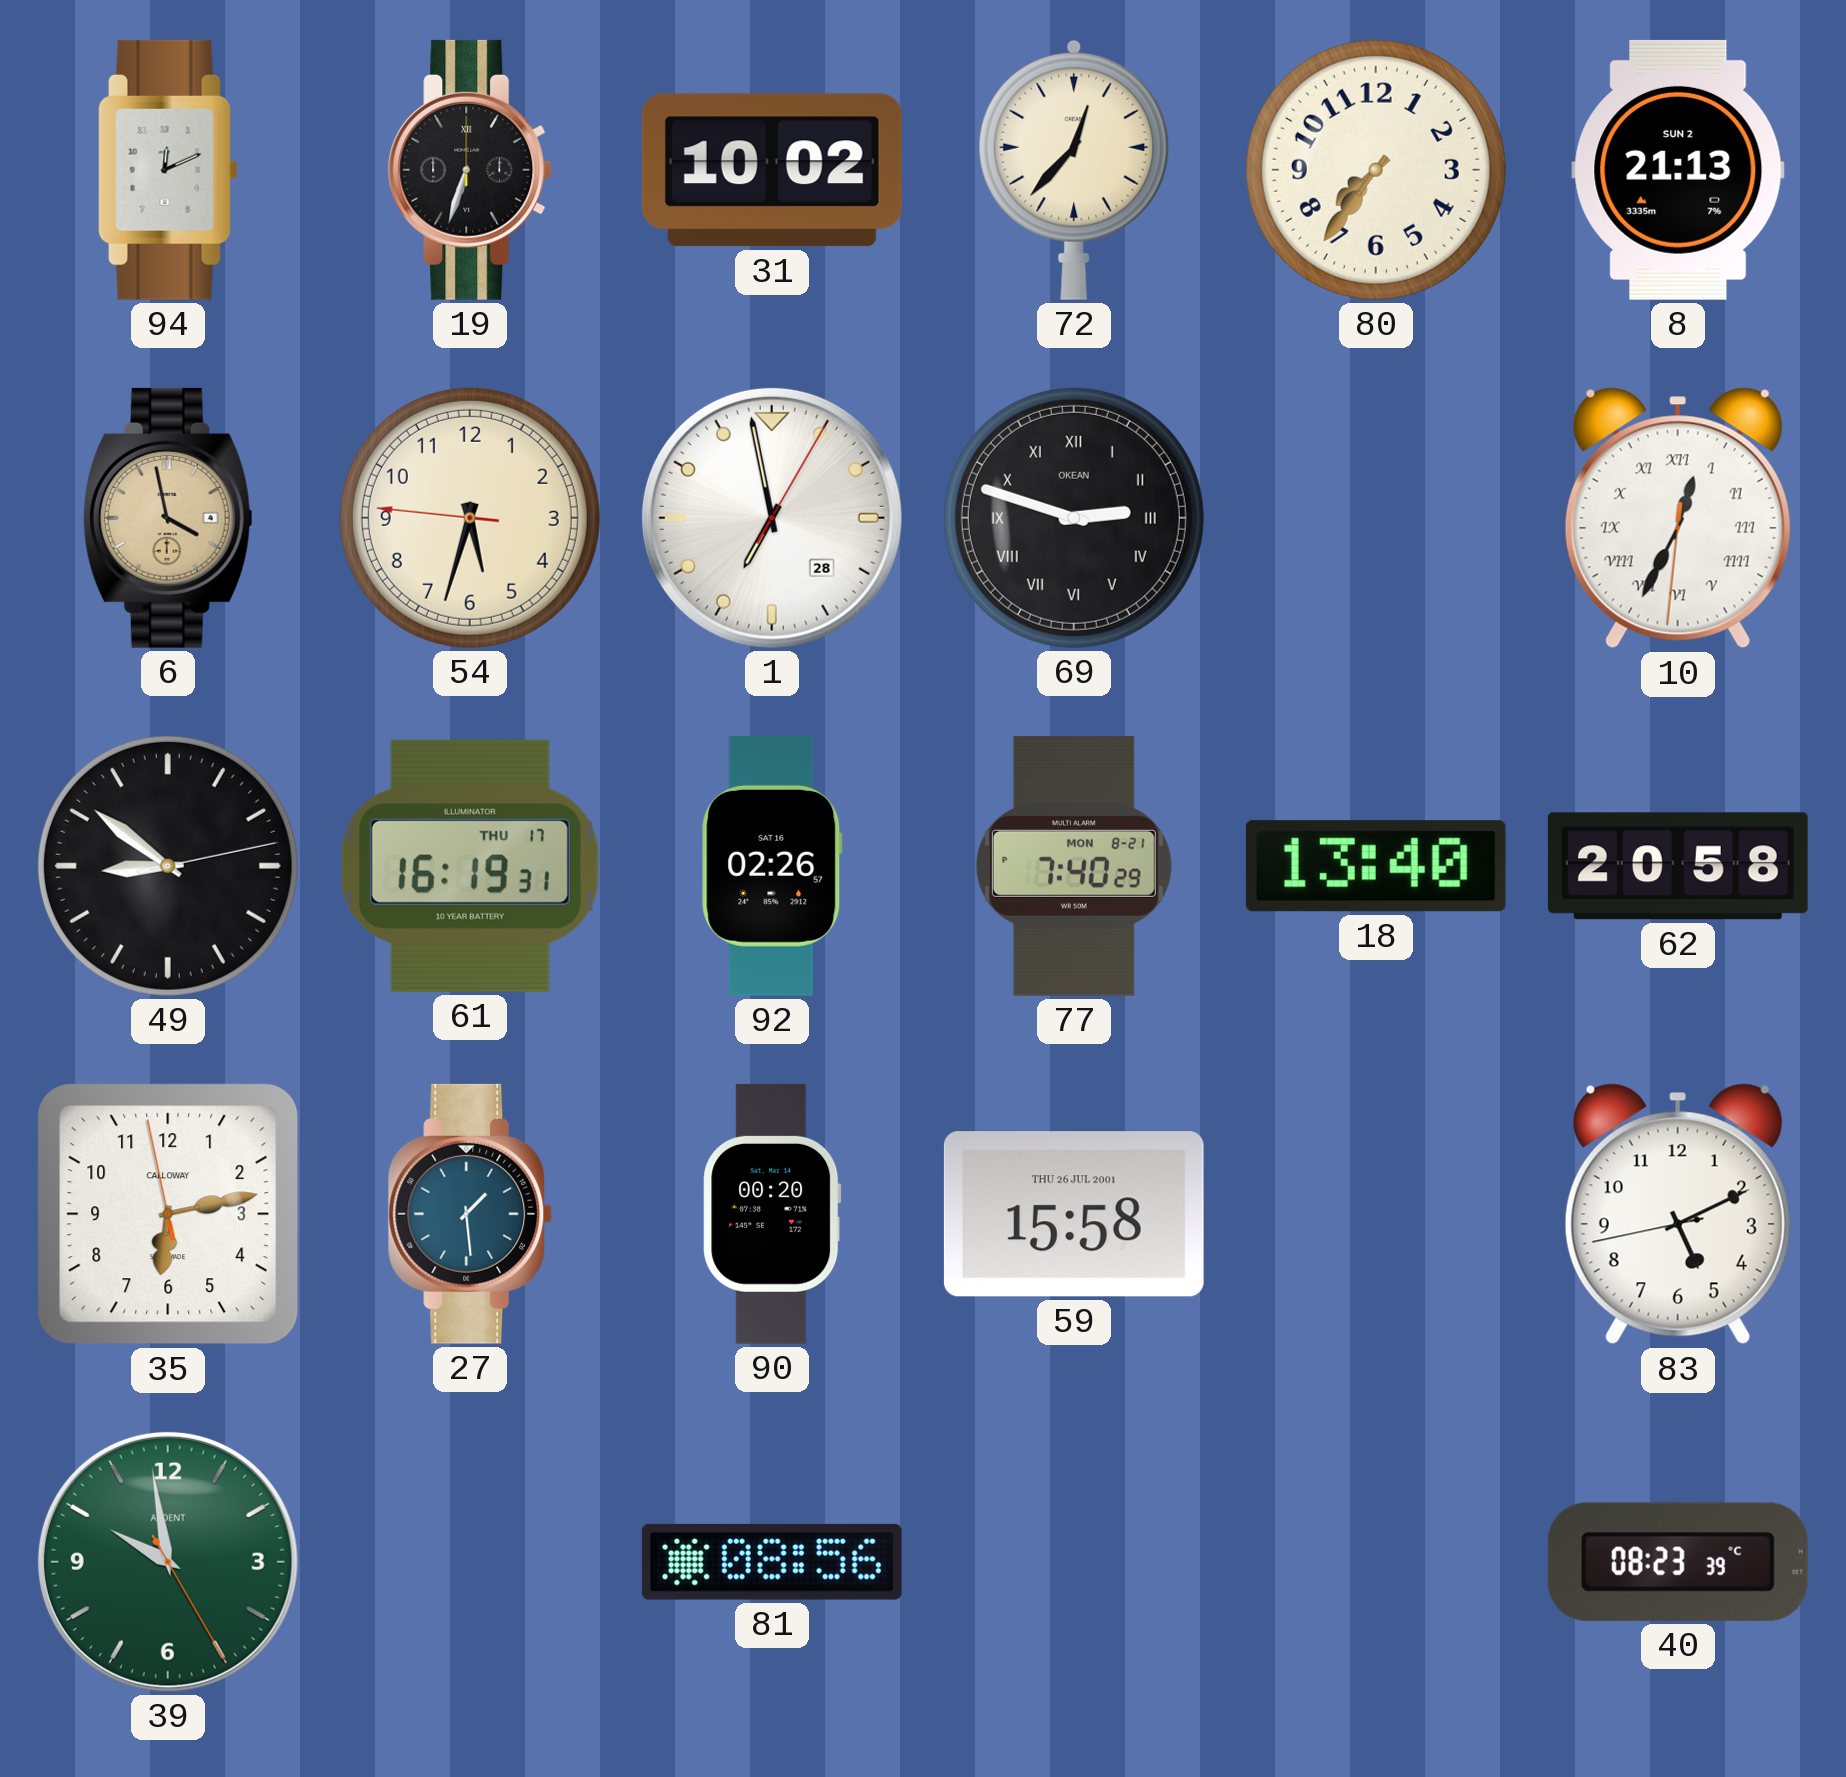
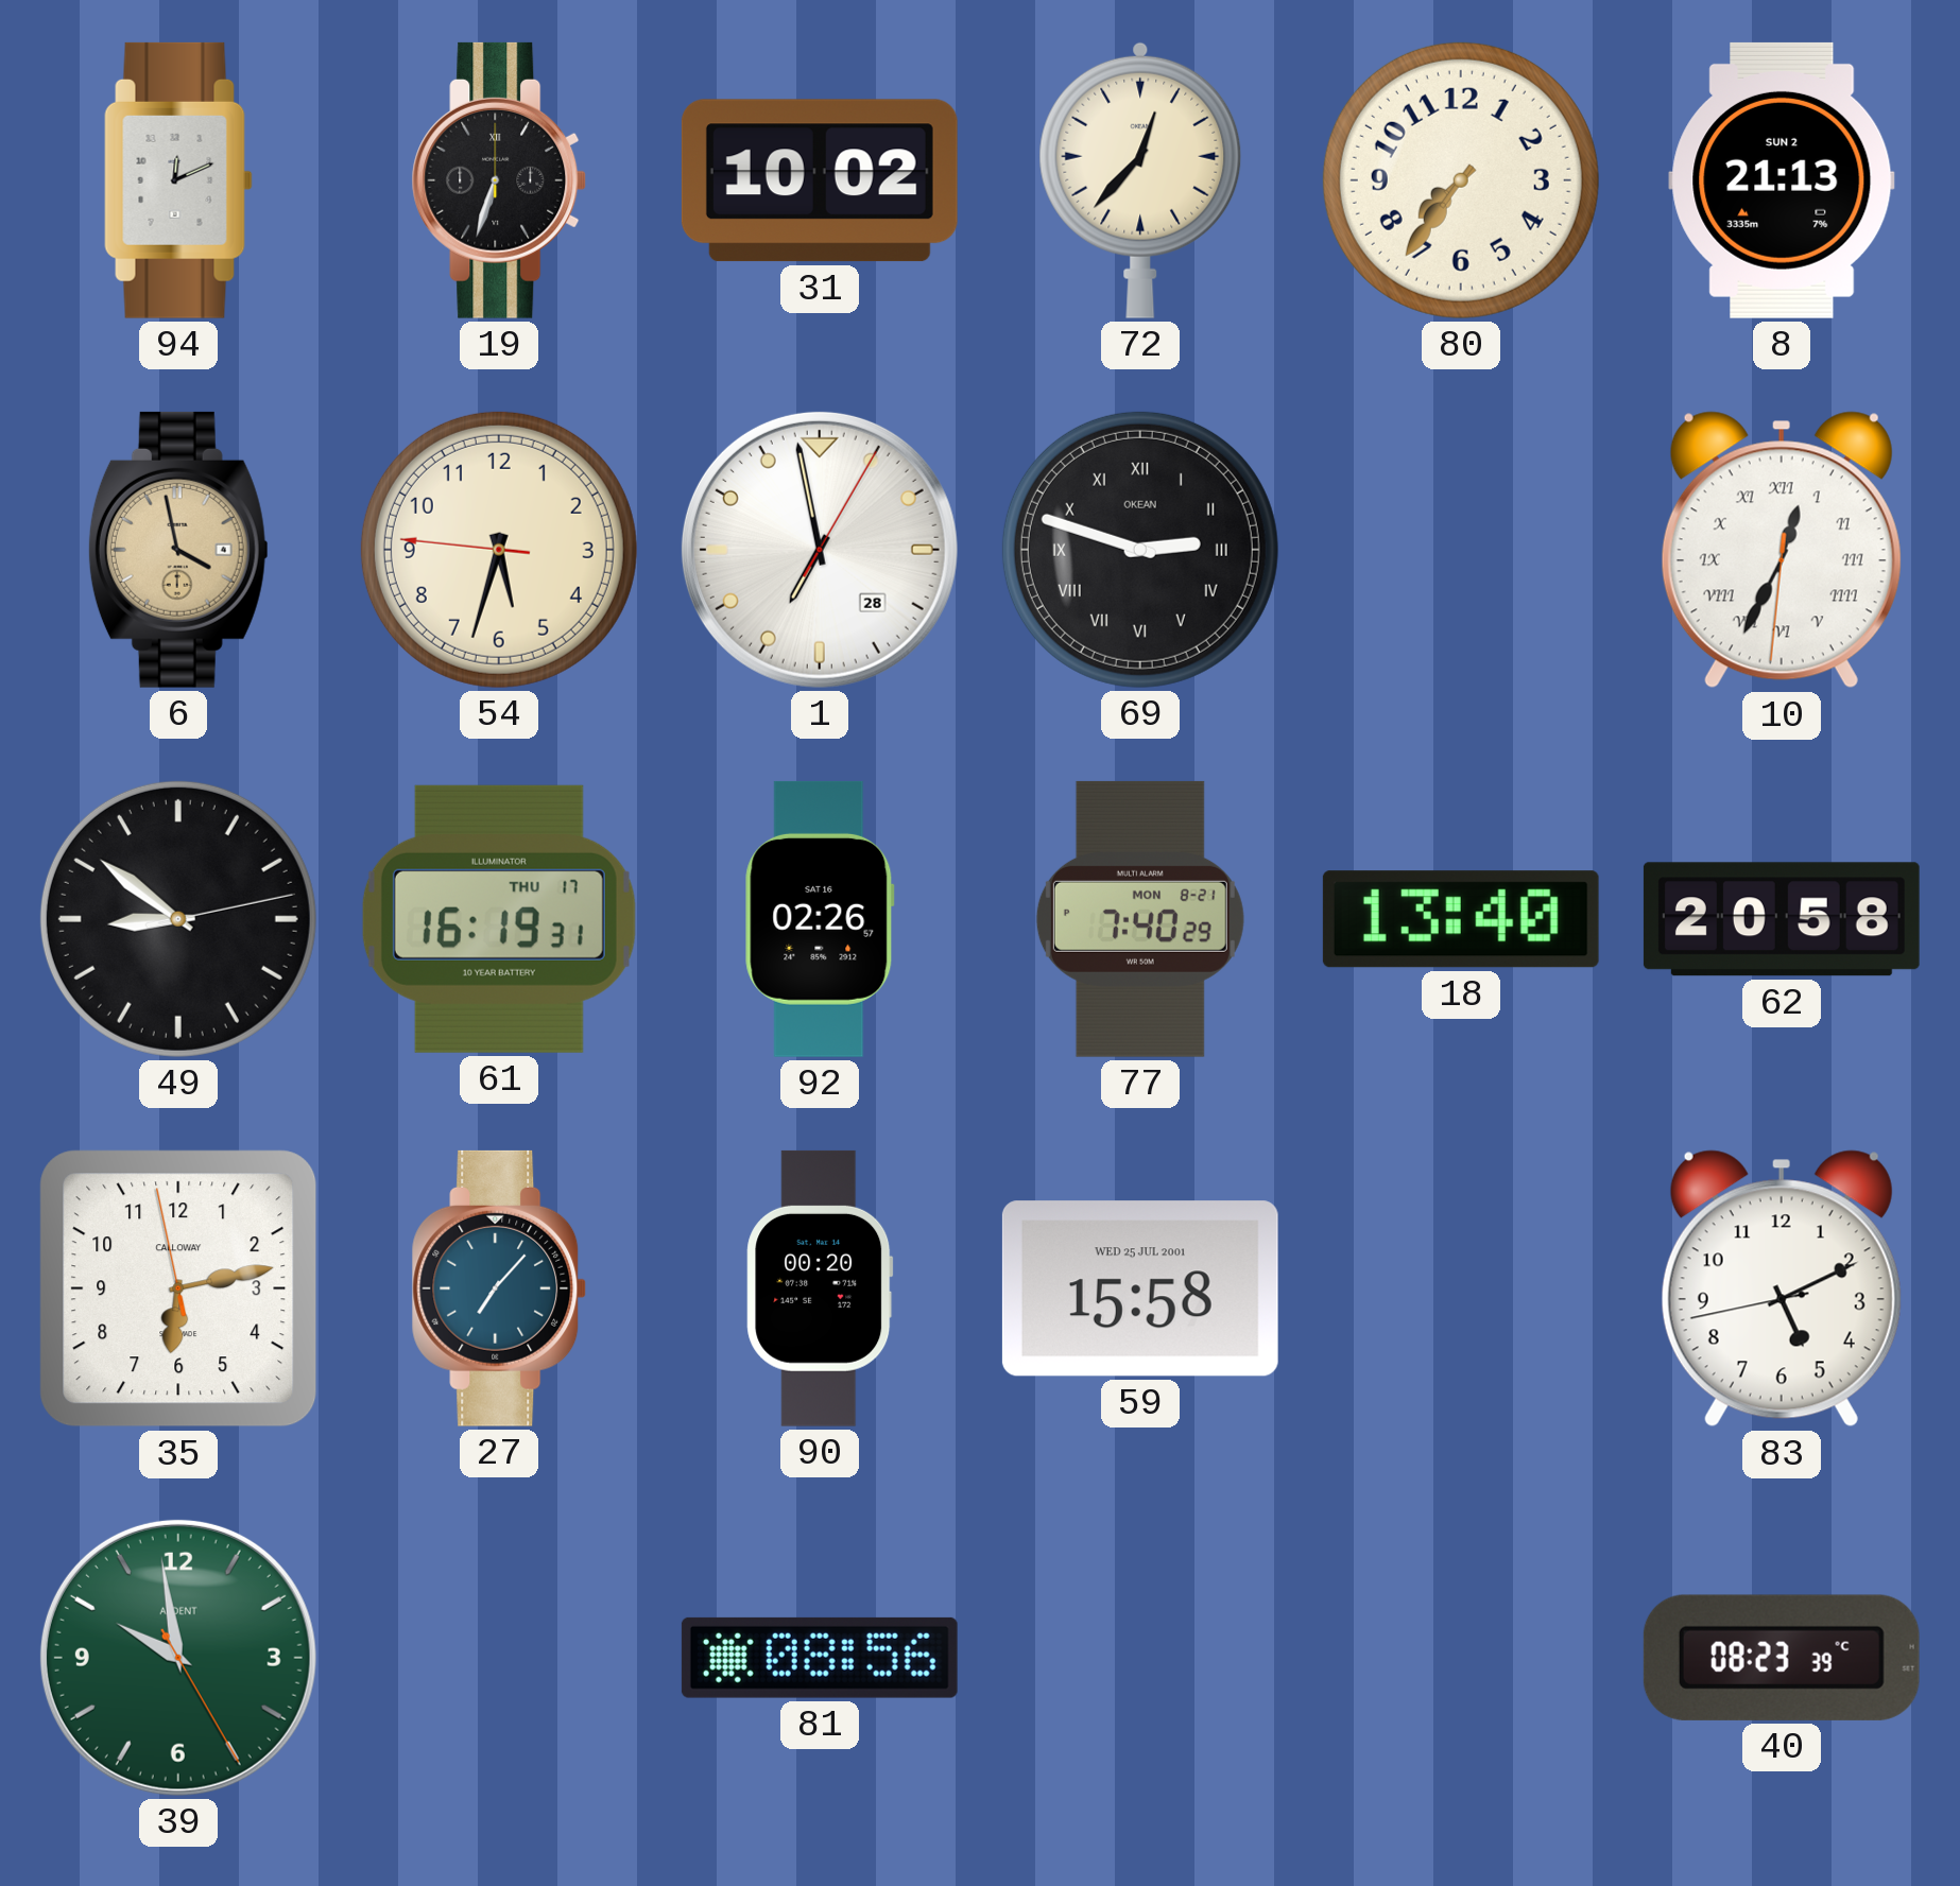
27: 1:29 -> 7:07 (499, 1288)
59 date: THU 26 JUL 2001 -> WED 25 JUL 2001 (1140, 1288)
